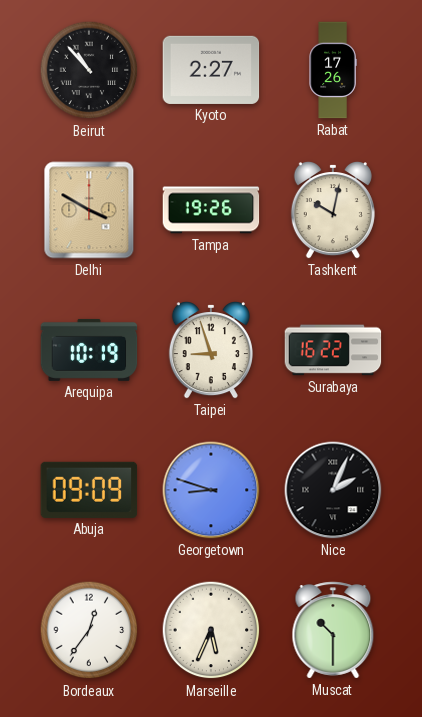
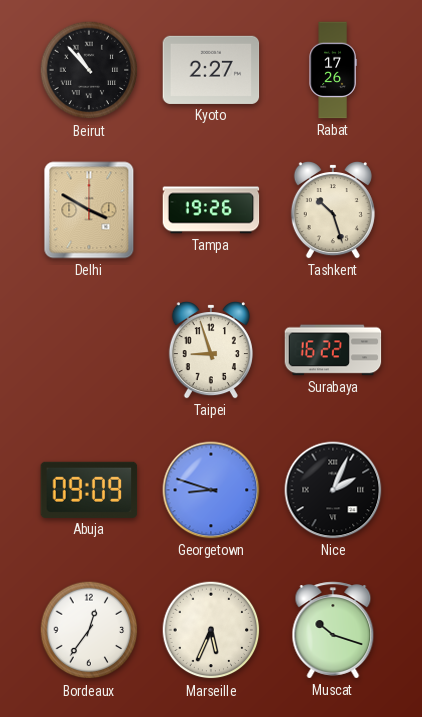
Tashkent: 10:02 -> 10:27 (333, 211)
Arequipa: 10:19 -> none (89, 350)
Muscat: 10:30 -> 10:18 (333, 630)
